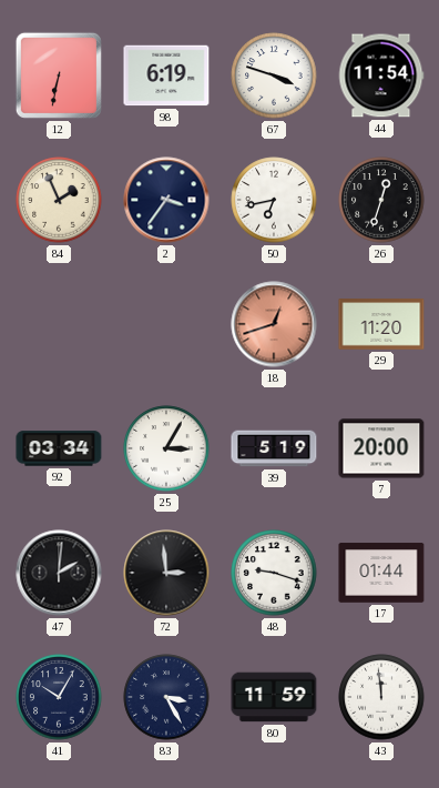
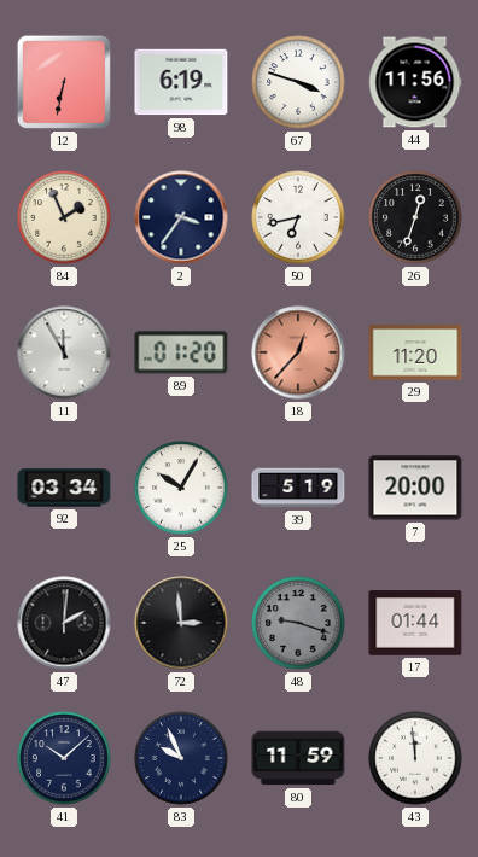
44: 11:54 -> 11:56 (415, 82)
11: none -> 11:55 (64, 352)
89: none -> 01:20 (181, 352)
18: 12:42 -> 12:37 (298, 352)
25: 3:05 -> 10:05 (181, 488)
48 dial: white -> grey (298, 623)
41: 10:05 -> 10:08 (64, 758)
83: 3:25 -> 9:56 (181, 758)
